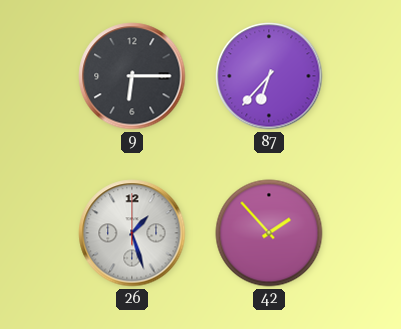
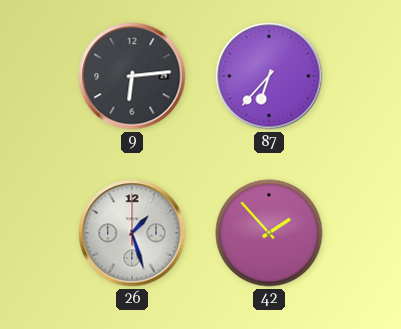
9: 6:15 -> 6:14 (132, 76)
